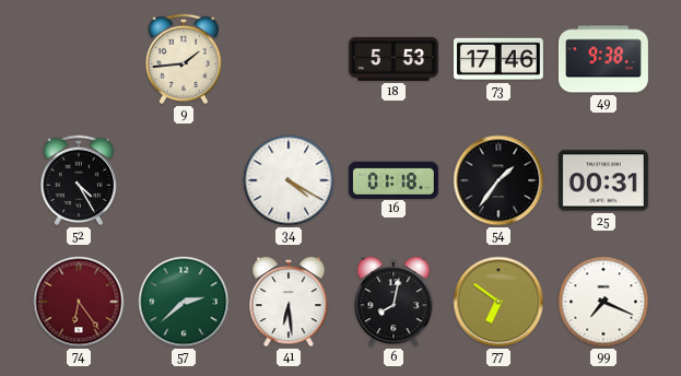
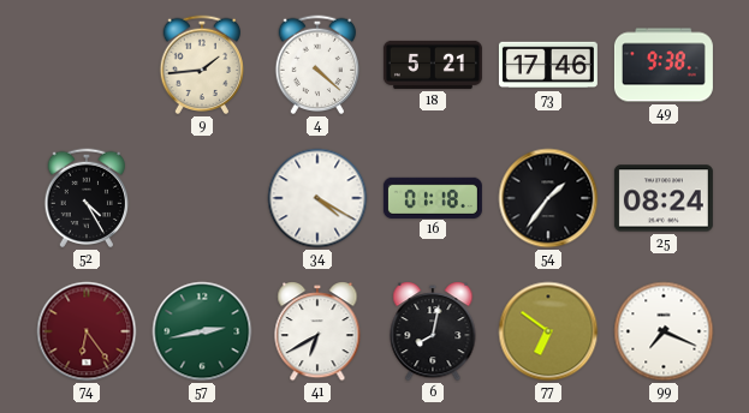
4: none -> 4:22 (317, 65)
18: 5:53 -> 5:21 (433, 65)
25: 00:31 -> 08:24 (664, 198)
57: 2:38 -> 2:43 (202, 331)
41: 6:29 -> 6:40 (317, 331)
